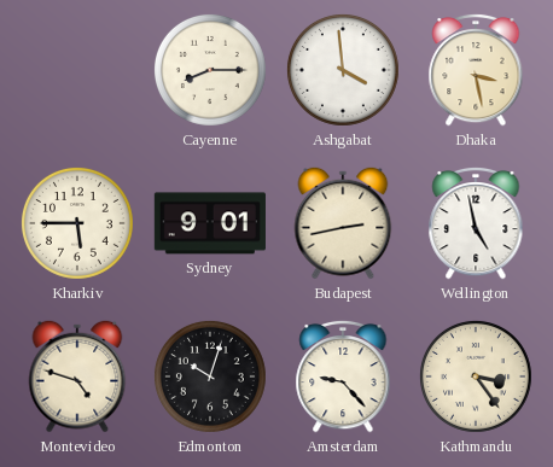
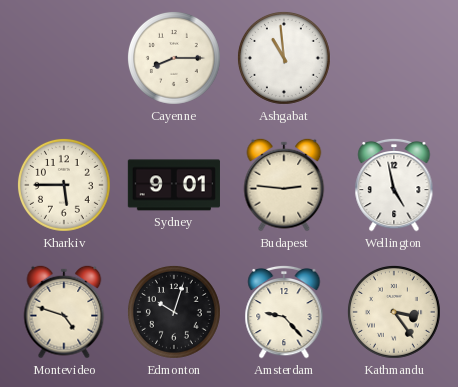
Ashgabat: 3:59 -> 10:59 (284, 58)
Dhaka: 3:28 -> none (476, 70)
Budapest: 2:43 -> 2:46 (284, 185)
